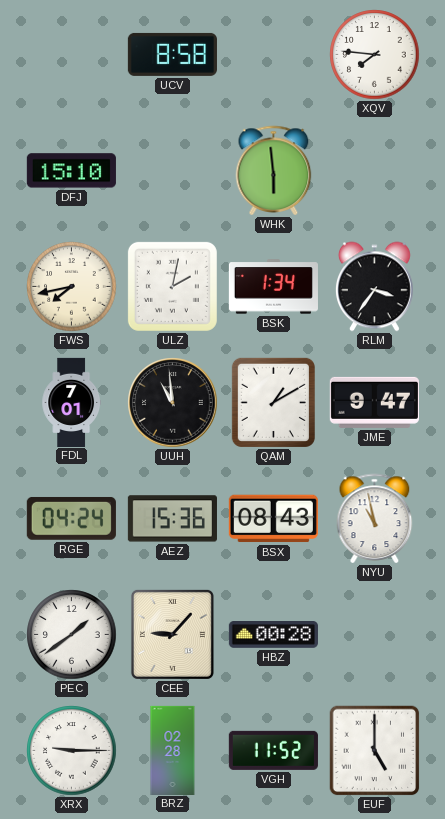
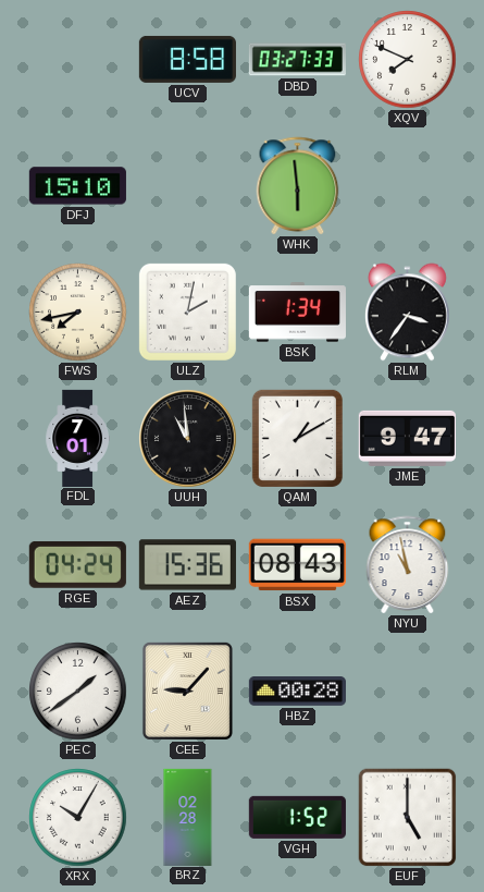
DBD: none -> 03:27 (297, 60)
XQV: 7:46 -> 7:49 (408, 60)
XRX: 9:15 -> 10:05 (78, 818)
VGH: 11:52 -> 1:52 (297, 817)
